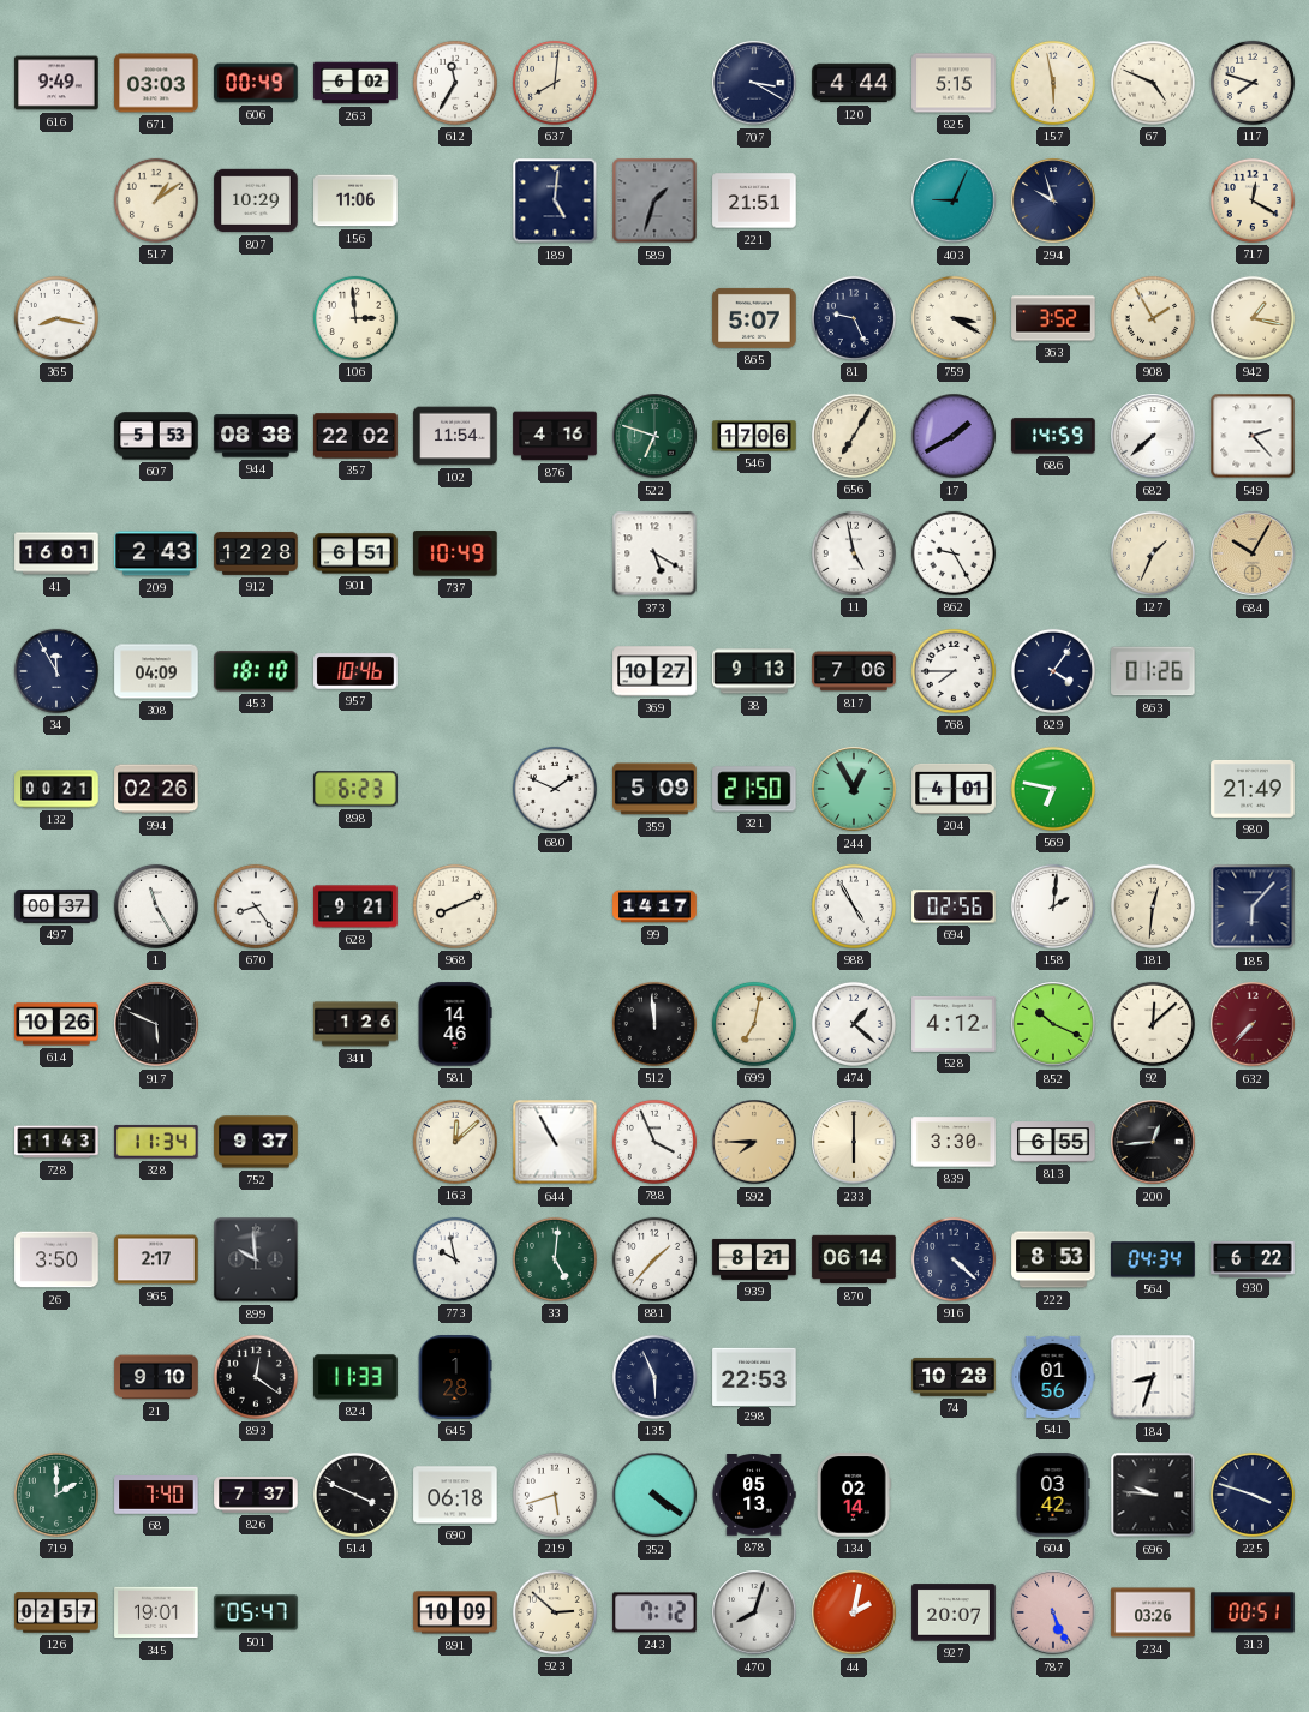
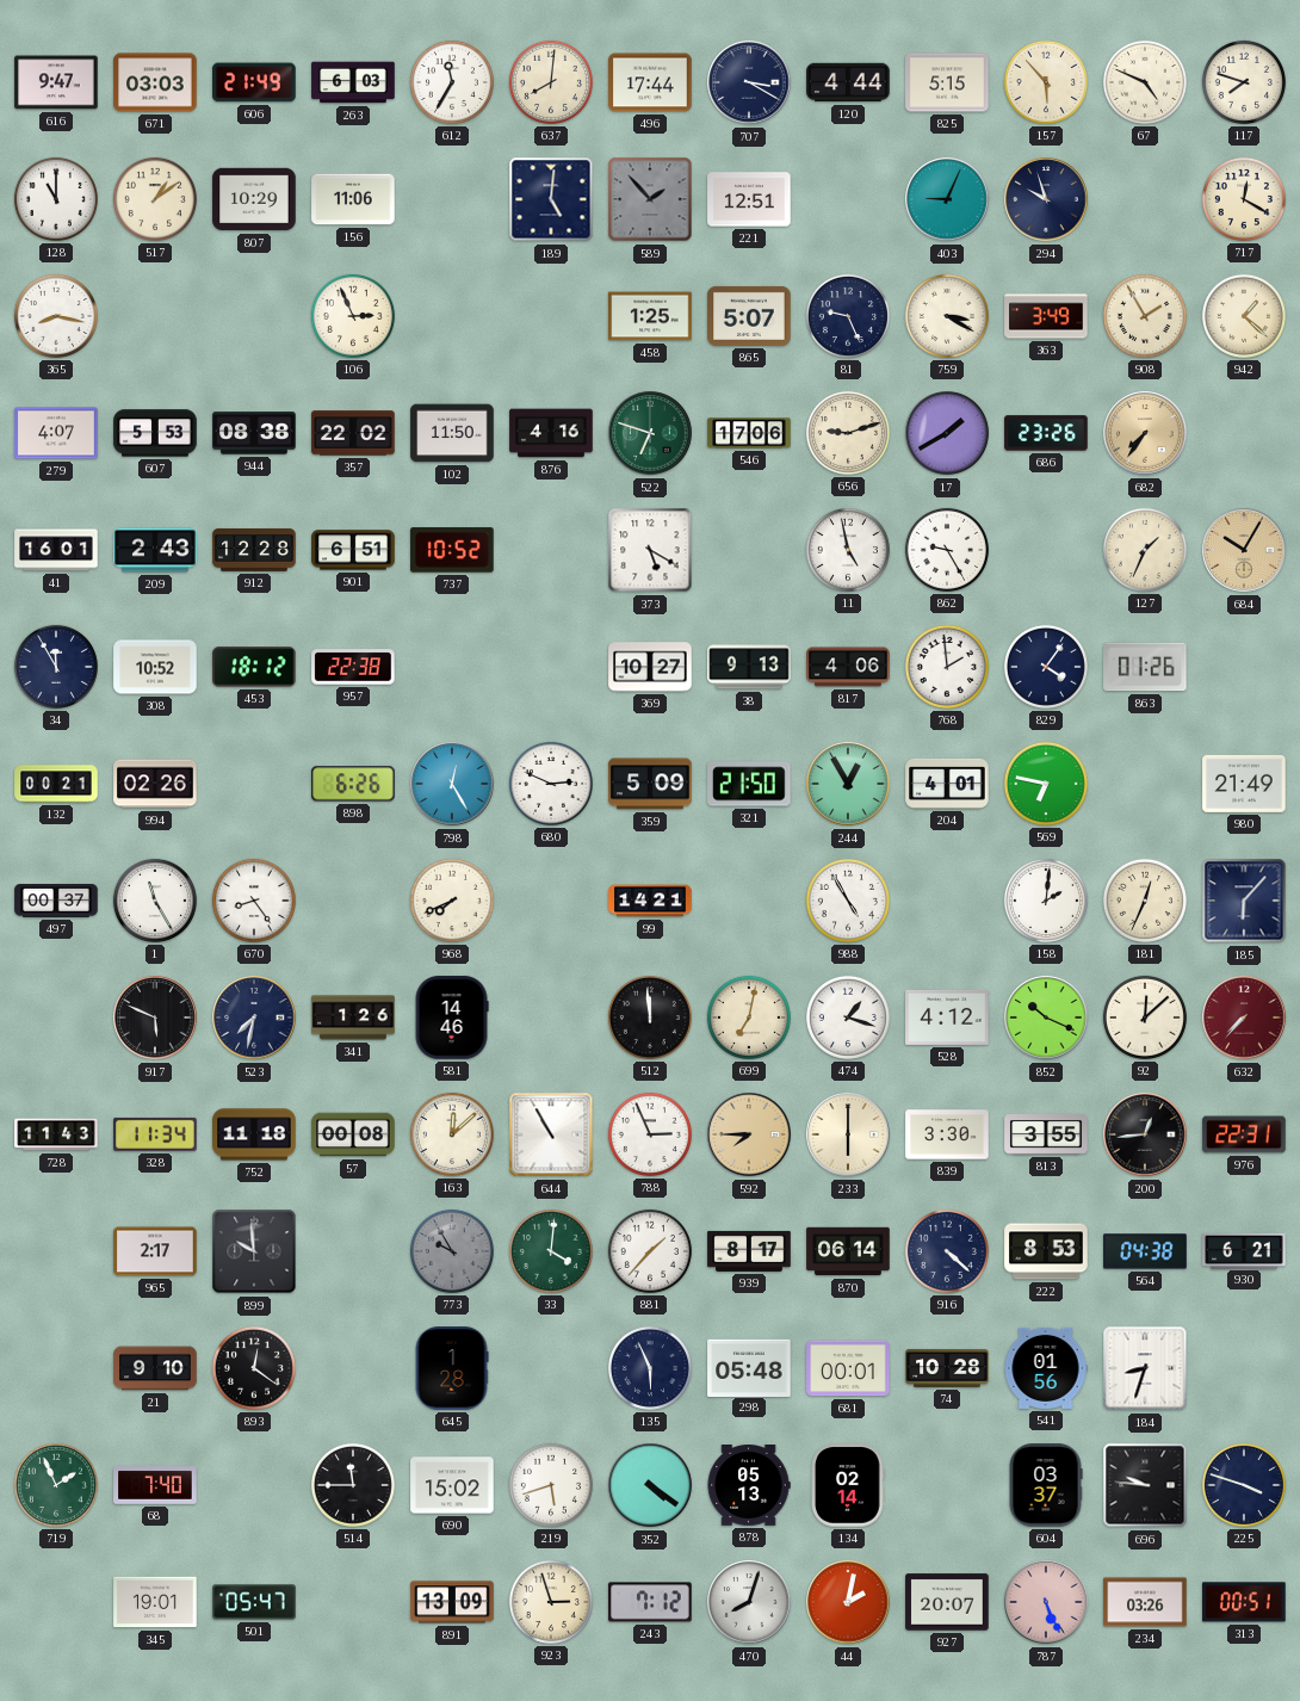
616: 9:49 -> 9:47 (56, 82)
606: 00:49 -> 21:49 (254, 82)
263: 6:02 -> 6:03 (353, 82)
496: none -> 17:44 (650, 82)
157: 5:58 -> 5:53 (1046, 82)
128: none -> 11:00 (56, 199)
589: 1:33 -> 1:53 (650, 199)
221: 21:51 -> 12:51 (749, 199)
106: 2:59 -> 2:56 (353, 316)
458: none -> 1:25 (650, 316)
363: 3:52 -> 3:49 (1046, 316)
942: 1:17 -> 1:22 (1244, 316)
279: none -> 4:07 (56, 433)
102: 11:54 -> 11:50 (452, 433)
656: 7:05 -> 9:12 (848, 433)
686: 14:59 -> 23:26 (1046, 433)
682: 7:38 -> 7:36 (1145, 433)
682 dial: white -> champagne (1145, 433)
549: 2:23 -> none (1253, 436)
737: 10:49 -> 10:52 (452, 550)
308: 04:09 -> 10:52 (155, 667)
453: 18:10 -> 18:12 (254, 667)
957: 10:46 -> 22:38 (353, 667)
817: 7:06 -> 4:06 (848, 667)
768: 7:45 -> 1:59 (947, 667)
898: 6:23 -> 6:26 (353, 784)
798: none -> 12:25 (452, 784)
680: 1:49 -> 2:49 (551, 784)
628: 9:21 -> none (355, 906)
968: 8:11 -> 7:41 (452, 901)
99: 14:17 -> 14:21 (650, 901)
694: 02:56 -> none (954, 906)
181: 12:31 -> 12:34 (1145, 901)
614: 10:26 -> none (56, 1024)
523: none -> 7:32 (254, 1017)
474: 1:22 -> 1:18 (848, 1017)
752: 9:37 -> 11:18 (254, 1134)
57: none -> 00:08 (353, 1134)
788: 3:56 -> 2:56 (650, 1134)
813: 6:55 -> 3:55 (1046, 1136)
976: none -> 22:31 (1244, 1134)
26: 3:50 -> none (56, 1259)
773: 9:58 -> 9:55 (452, 1251)
773 dial: white -> grey (452, 1251)
33: 5:01 -> 4:01 (551, 1251)
939: 8:21 -> 8:17 (749, 1251)
564: 04:34 -> 04:38 (1145, 1251)
930: 6:22 -> 6:21 (1244, 1250)
824: 11:33 -> none (355, 1377)
298: 22:53 -> 05:48 (749, 1367)
681: none -> 00:01 (848, 1368)
719: 2:00 -> 1:56 (56, 1485)
826: 7:37 -> none (256, 1496)
514: 3:49 -> 11:45 (353, 1485)
690: 06:18 -> 15:02 (452, 1485)
604: 03:42 -> 03:37 (1046, 1485)
126: 02:57 -> none (56, 1612)
891: 10:09 -> 13:09 (452, 1602)
923: 2:52 -> 2:57 (551, 1602)
